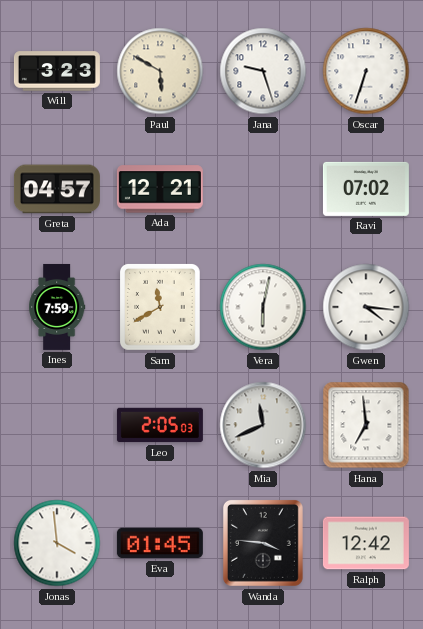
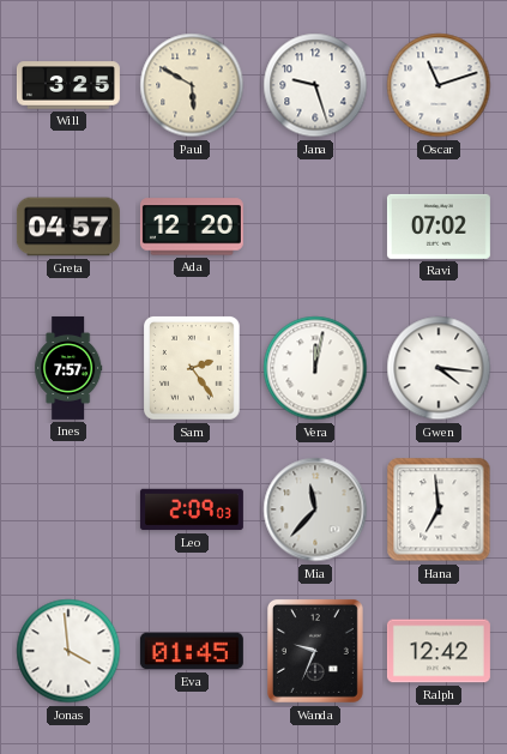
Will: 3:23 -> 3:25 (68, 85)
Oscar: 6:33 -> 11:12 (439, 85)
Ada: 12:21 -> 12:20 (192, 227)
Ines: 7:59 -> 7:57 (68, 368)
Sam: 11:40 -> 2:24 (193, 369)
Vera: 6:02 -> 12:02 (315, 368)
Leo: 2:05 -> 2:09 (192, 509)
Mia: 11:41 -> 11:37 (315, 509)
Wanda: 3:46 -> 9:34 (315, 651)
